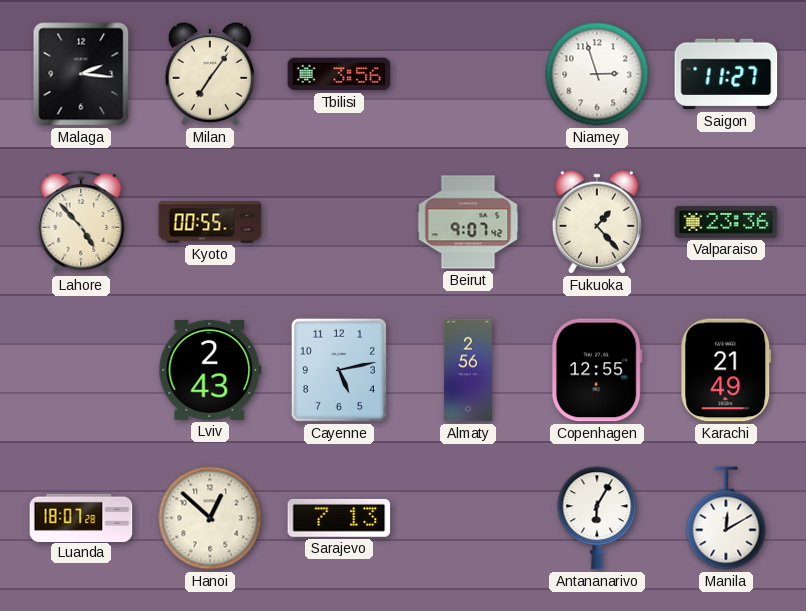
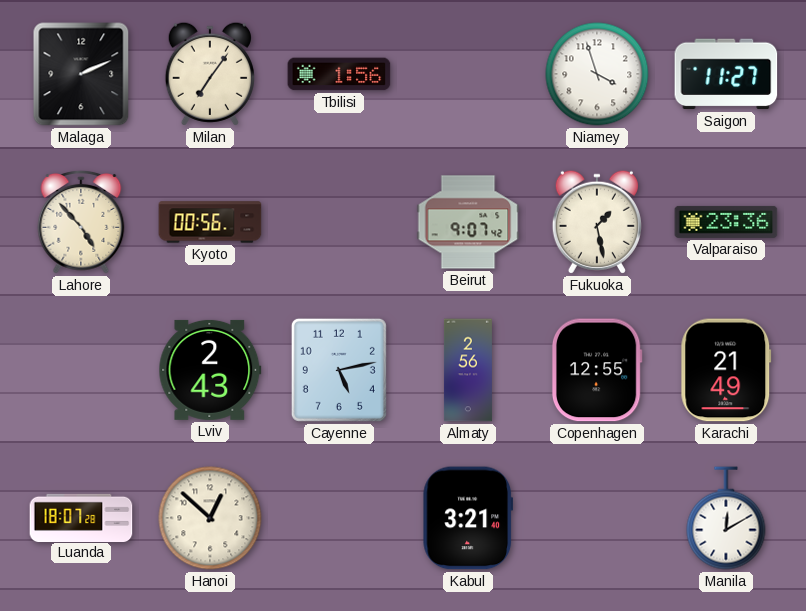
Malaga: 2:16 -> 2:11 (81, 74)
Tbilisi: 3:56 -> 1:56 (339, 74)
Niamey: 2:57 -> 3:57 (597, 74)
Kyoto: 00:55 -> 00:56 (210, 222)
Fukuoka: 1:23 -> 1:28 (597, 222)
Sarajevo: 7:13 -> none (339, 518)
Kabul: none -> 3:21 (467, 518)
Antananarivo: 6:05 -> none (597, 518)
